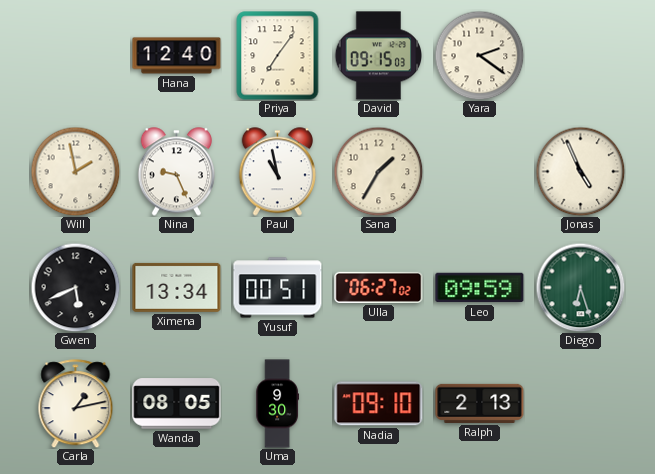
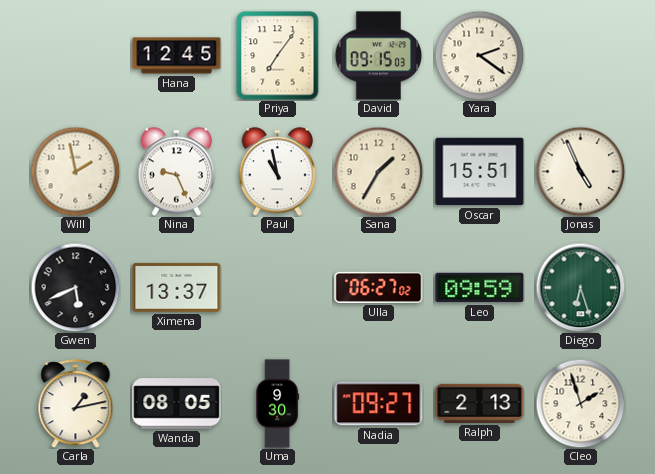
Hana: 12:40 -> 12:45 (177, 56)
Oscar: none -> 15:51 (480, 172)
Ximena: 13:34 -> 13:37 (177, 287)
Yusuf: 00:51 -> none (278, 288)
Nadia: 09:10 -> 09:27 (379, 404)
Cleo: none -> 1:57 (580, 403)
